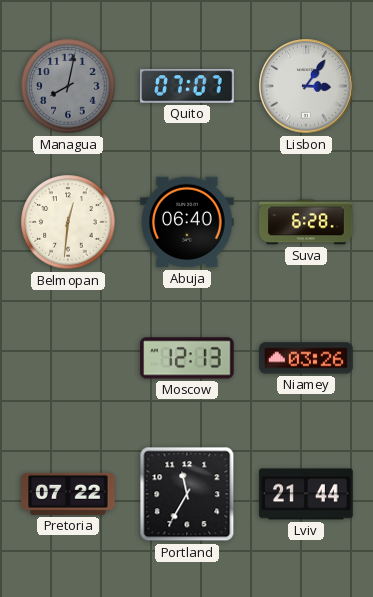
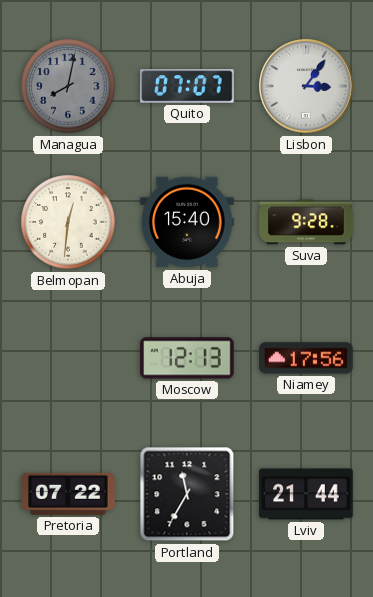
Abuja: 06:40 -> 15:40 (187, 222)
Suva: 6:28 -> 9:28 (306, 222)
Niamey: 03:26 -> 17:56 (306, 358)
